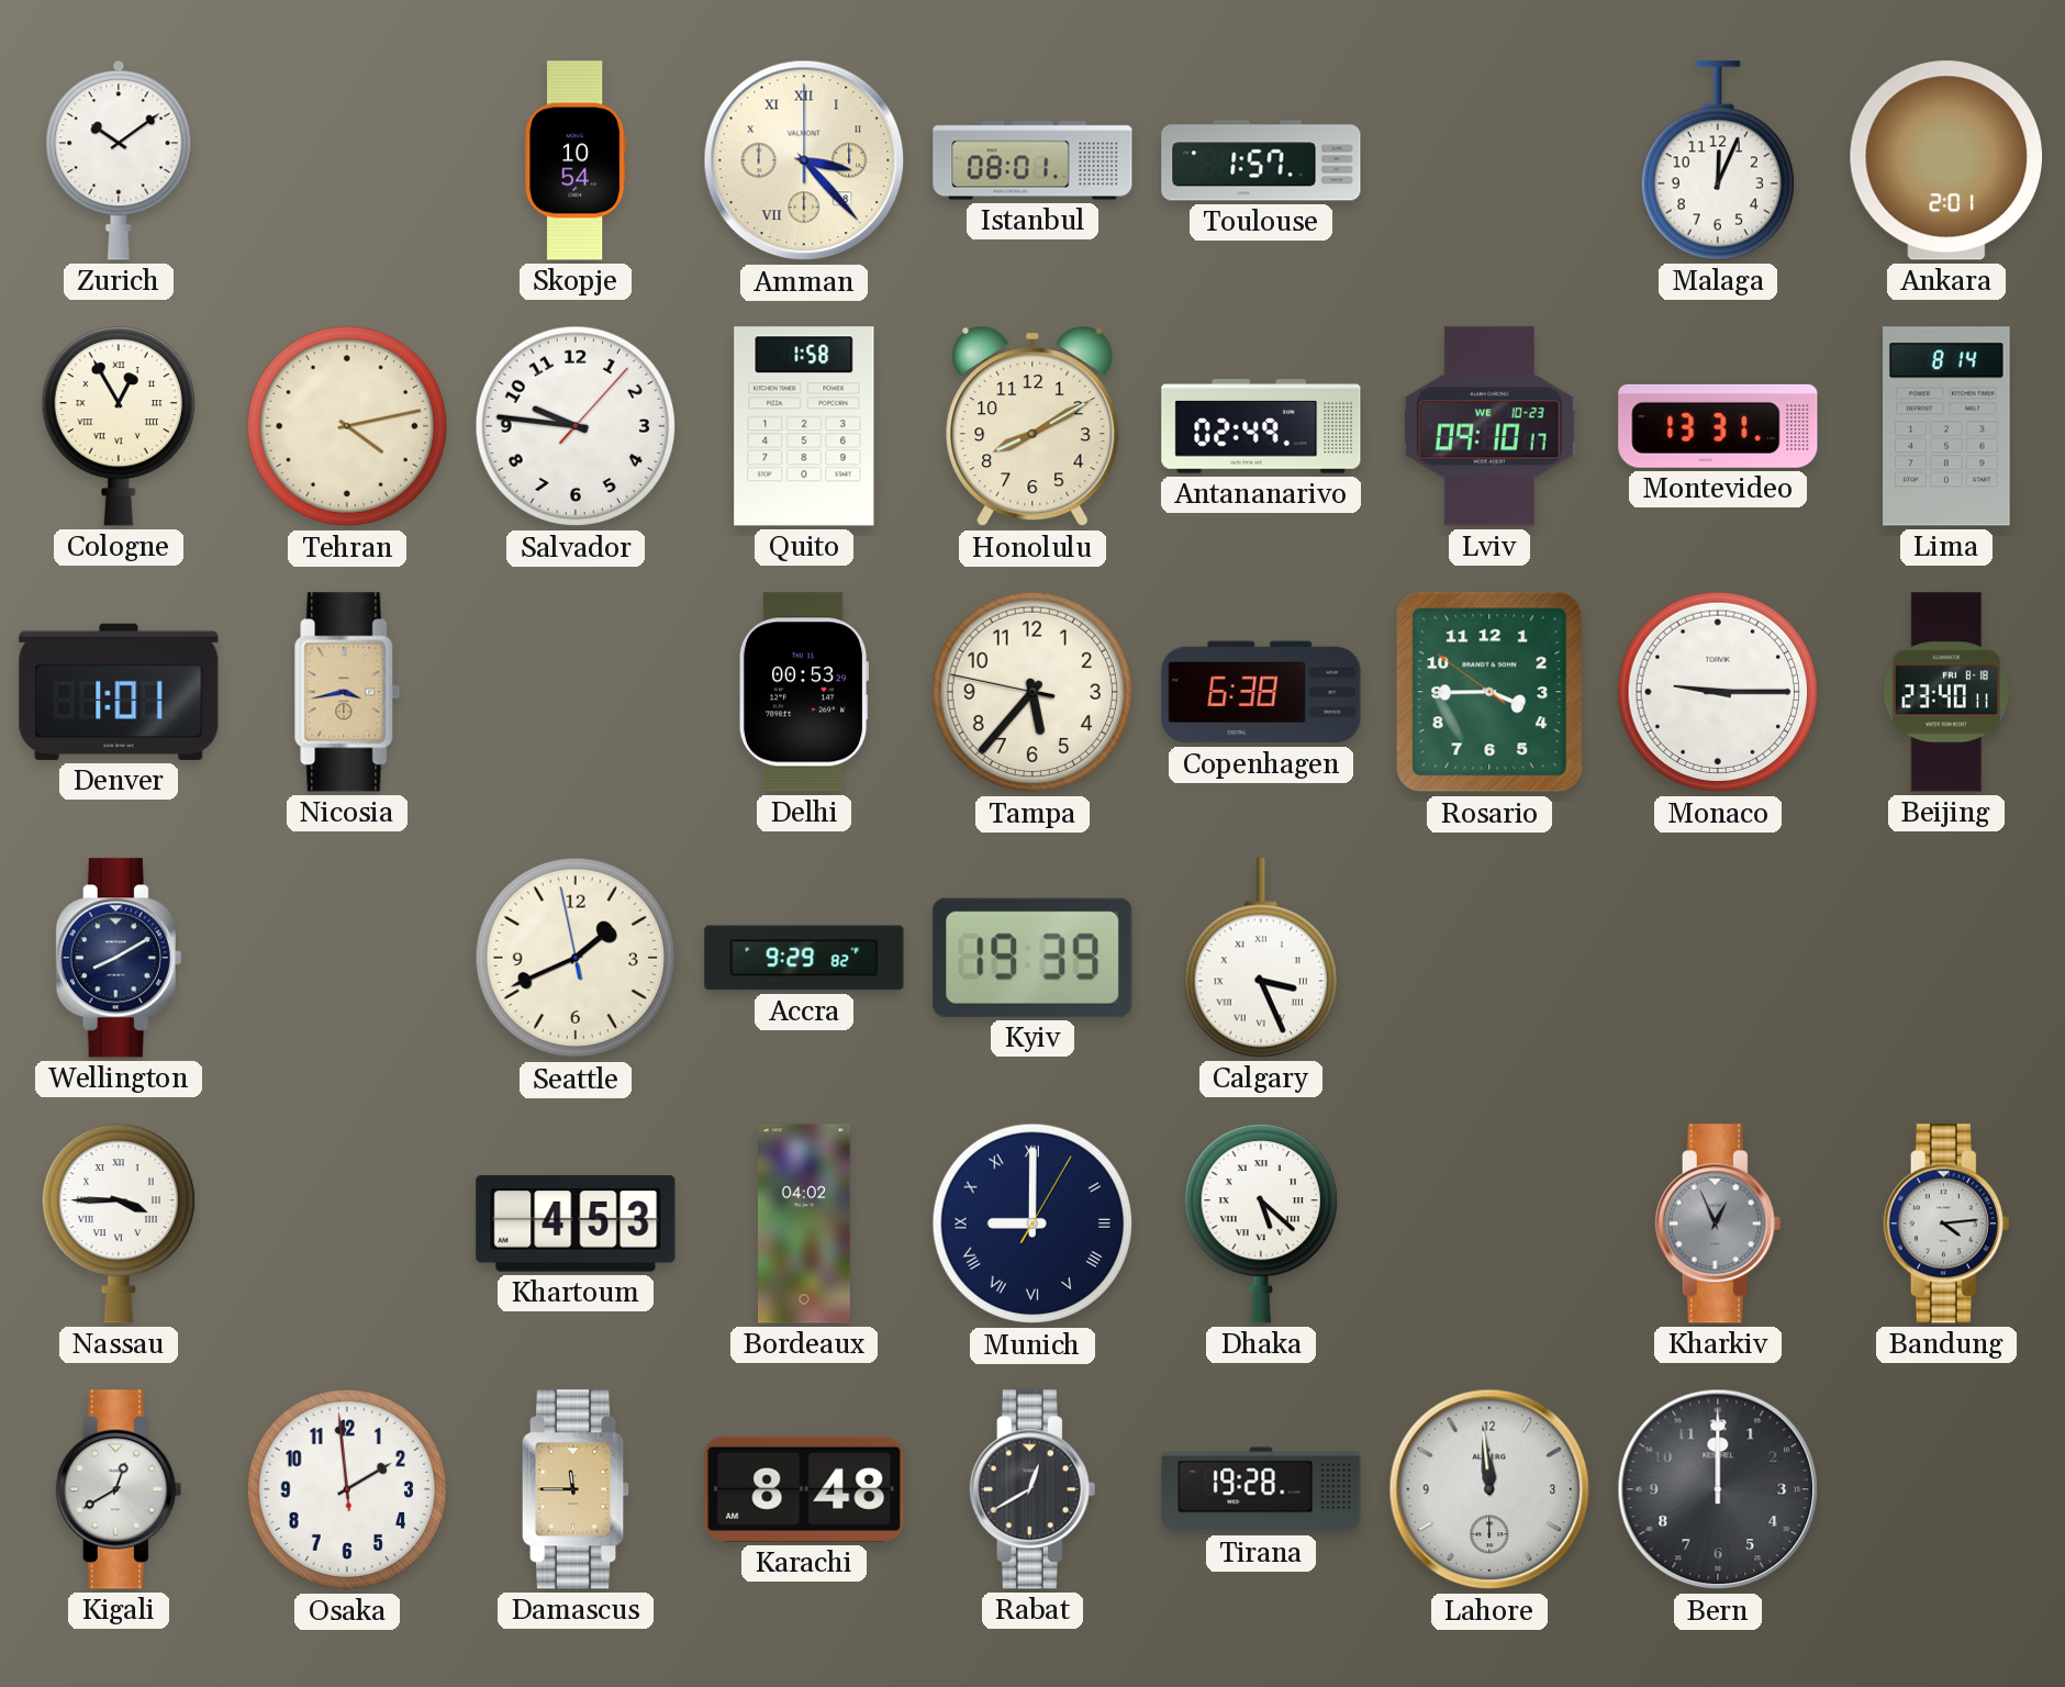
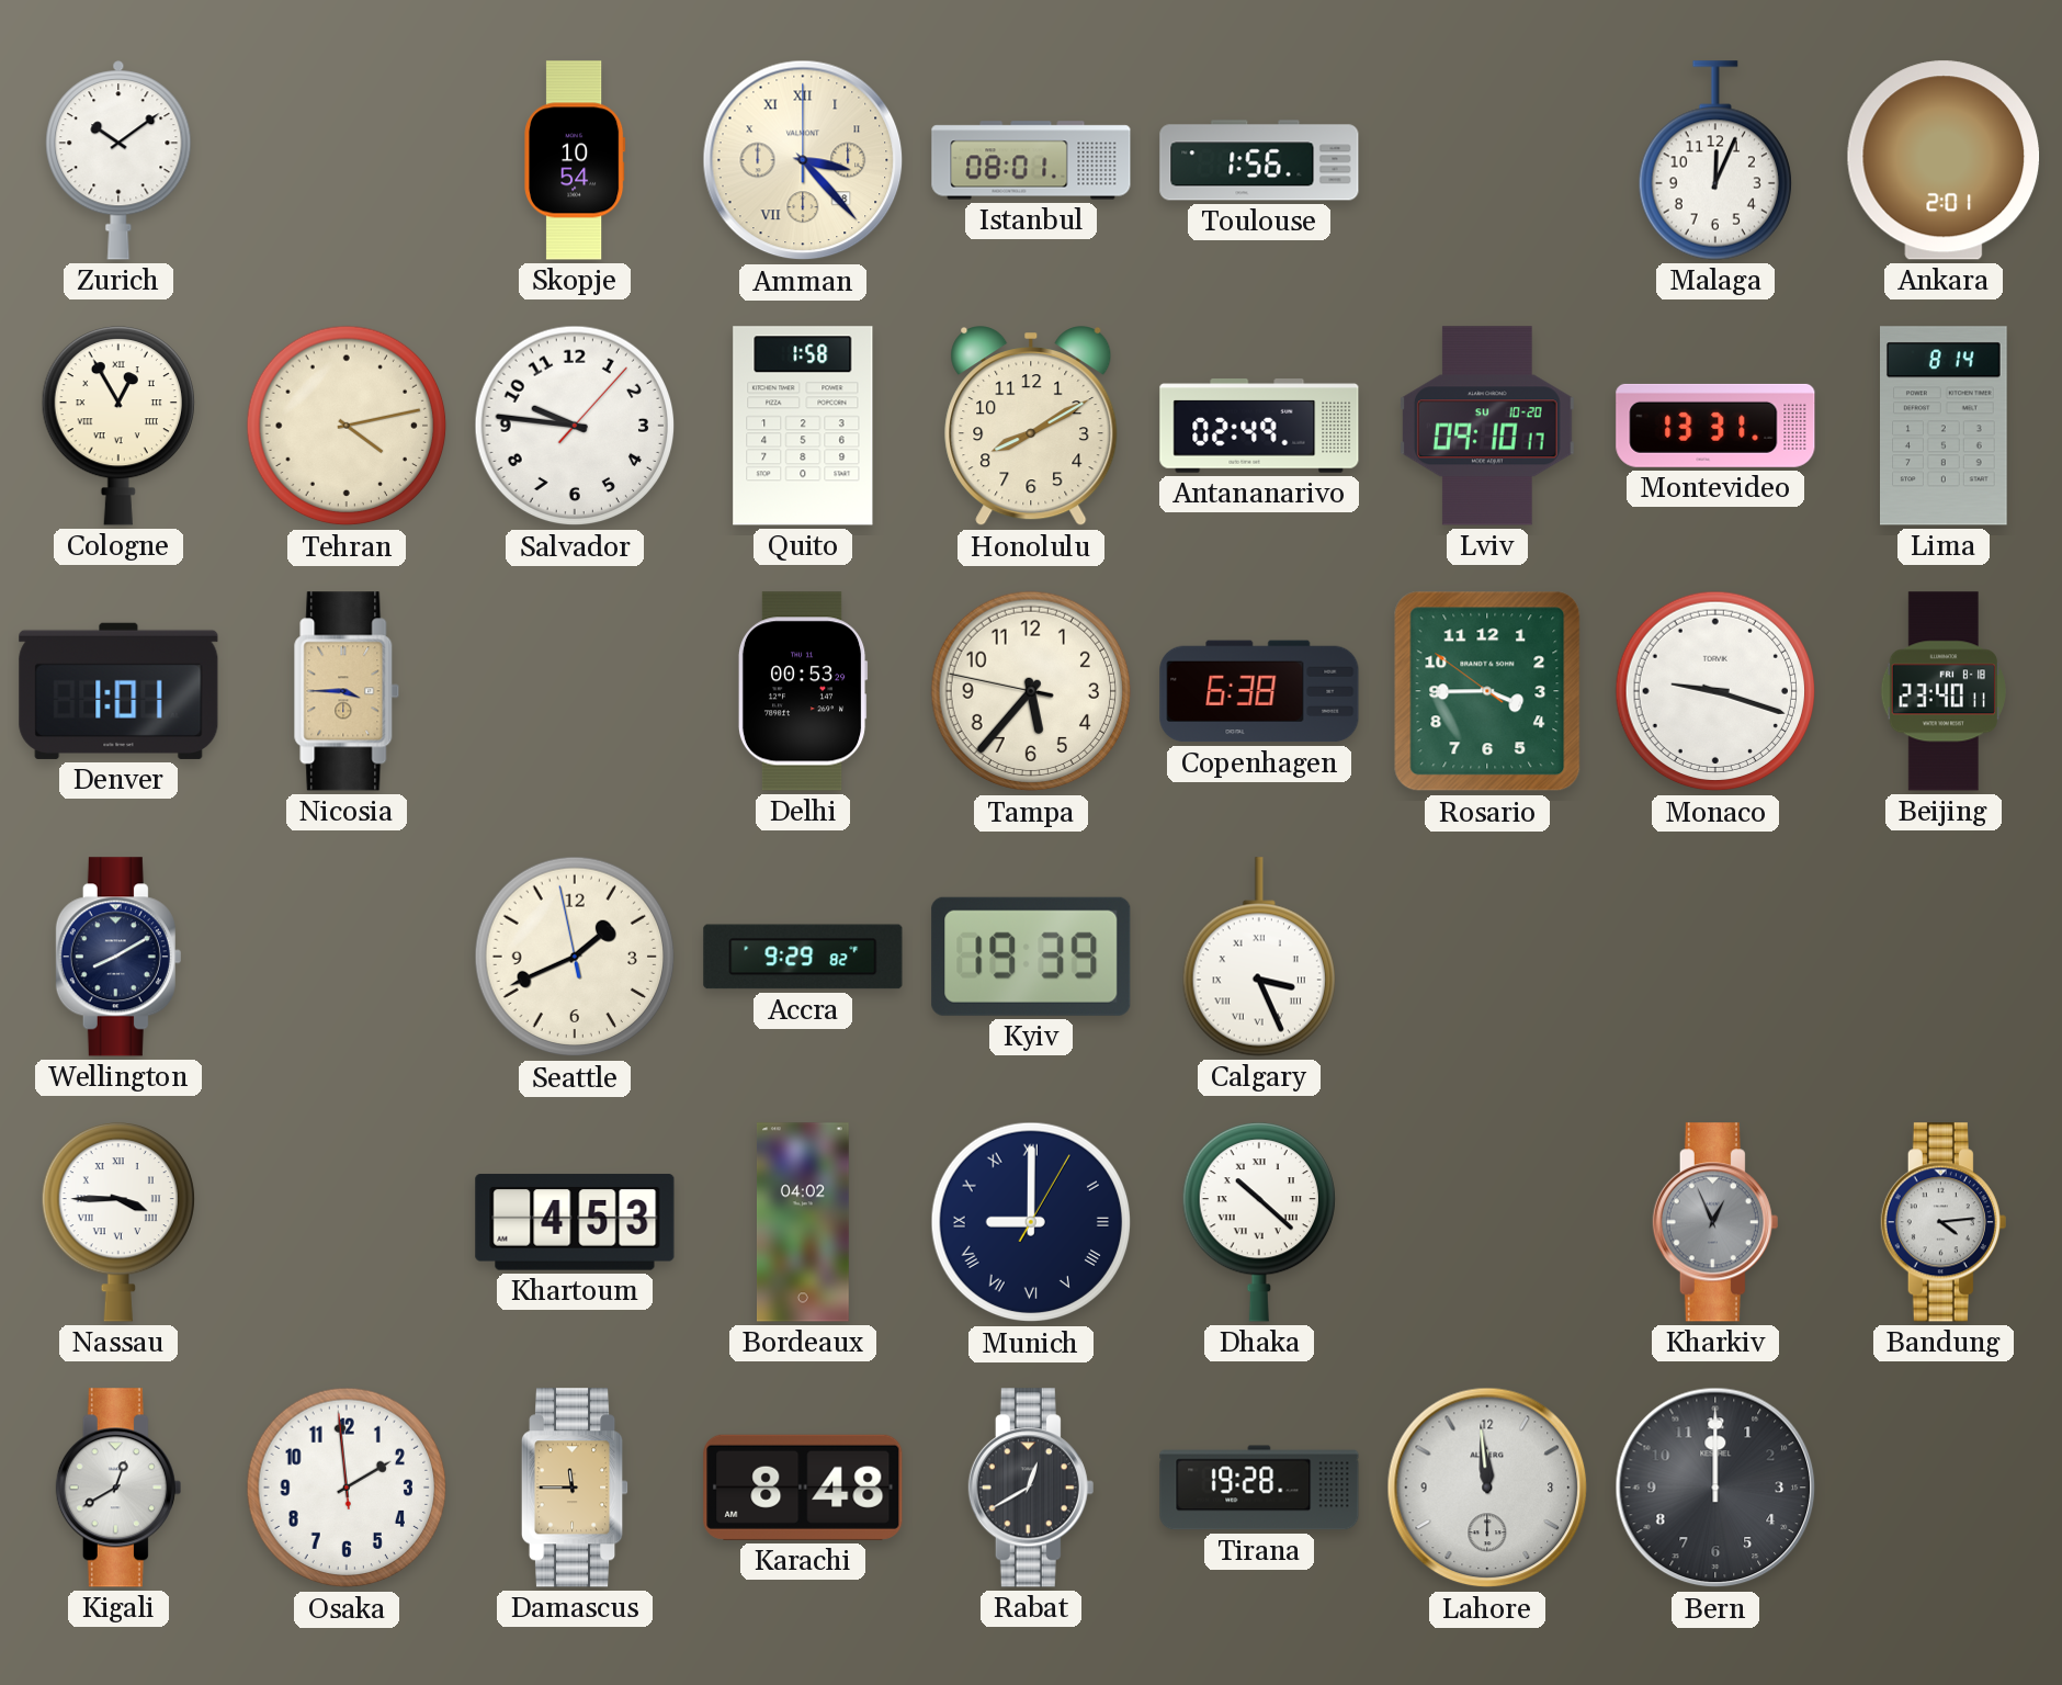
Toulouse: 1:57 -> 1:56 (1259, 160)
Lviv date: WE 10-23 -> SU 10-20 (1487, 426)
Nicosia: 3:43 -> 3:45 (347, 691)
Monaco: 9:15 -> 9:18 (1715, 691)
Dhaka: 5:22 -> 10:22 (1259, 1222)
